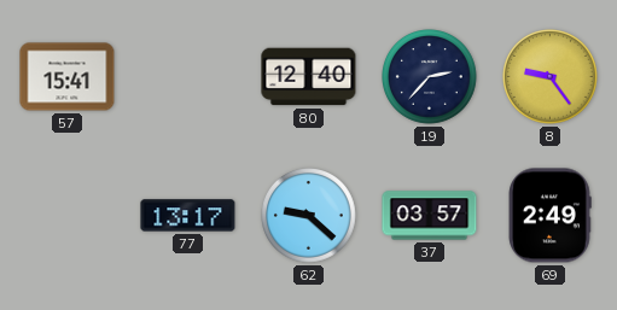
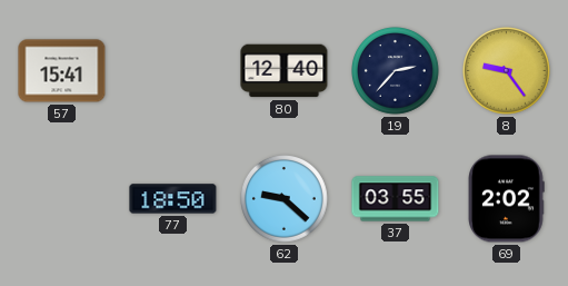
77: 13:17 -> 18:50 (173, 199)
37: 03:57 -> 03:55 (396, 199)
69: 2:49 -> 2:02 (506, 199)
